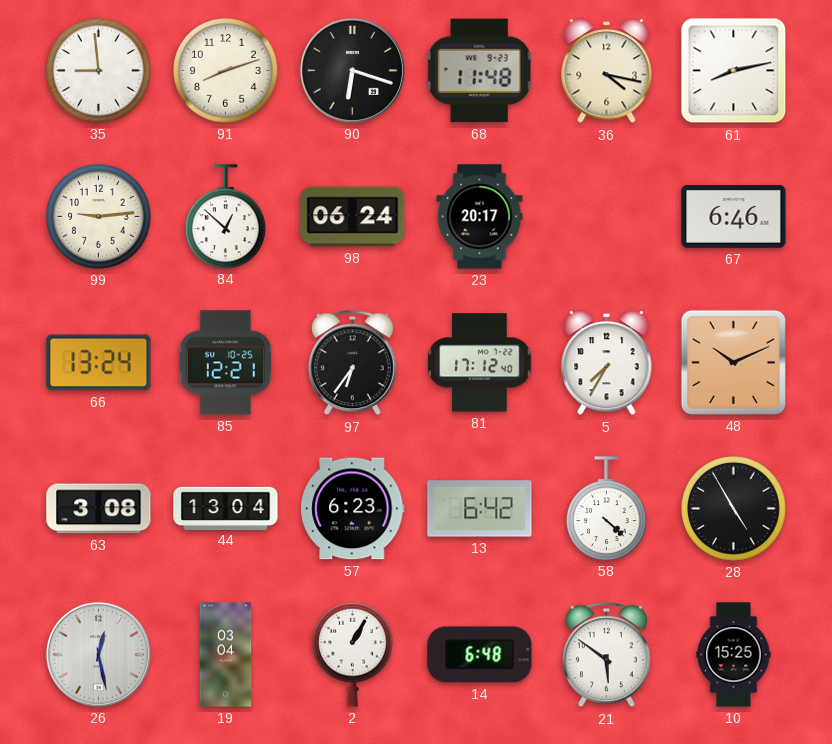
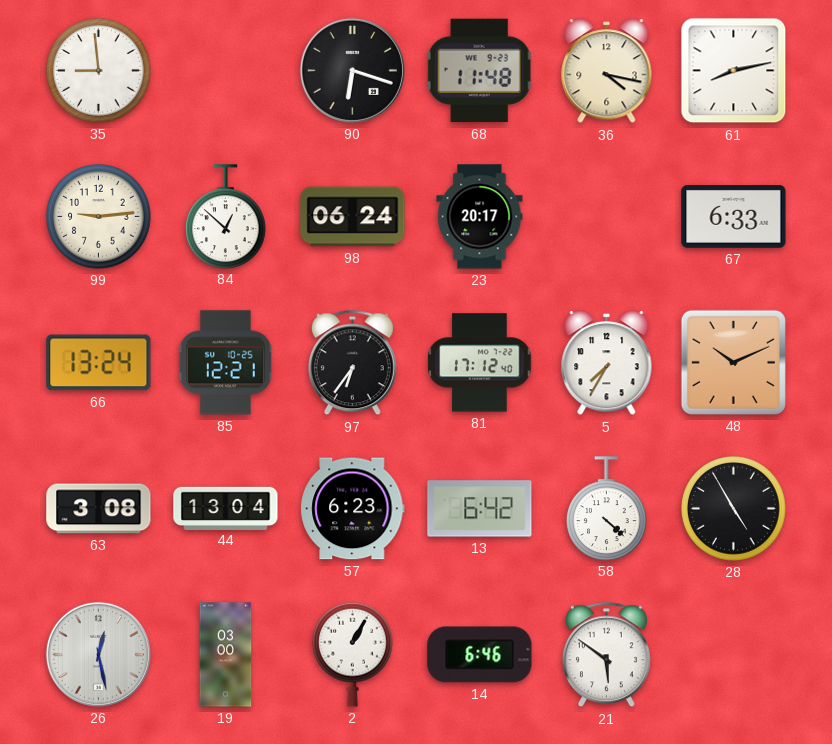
91: 8:12 -> none (226, 71)
67: 6:46 -> 6:33 (734, 217)
19: 03:04 -> 03:00 (226, 655)
14: 6:48 -> 6:46 (480, 655)
10: 15:25 -> none (734, 655)
